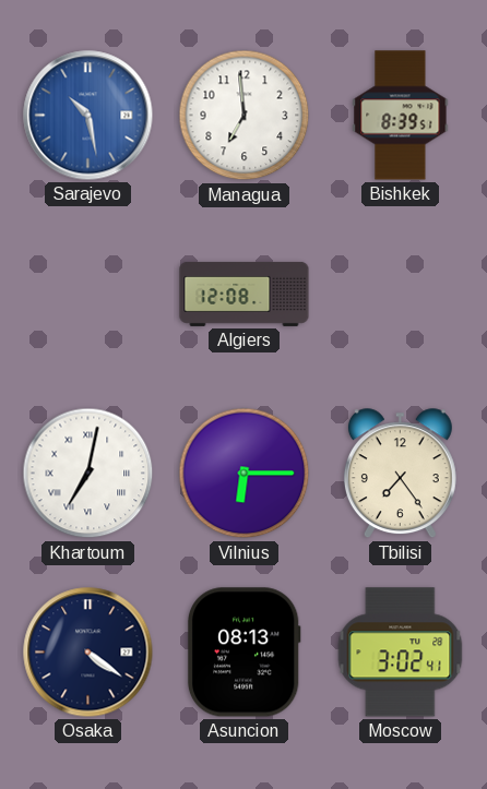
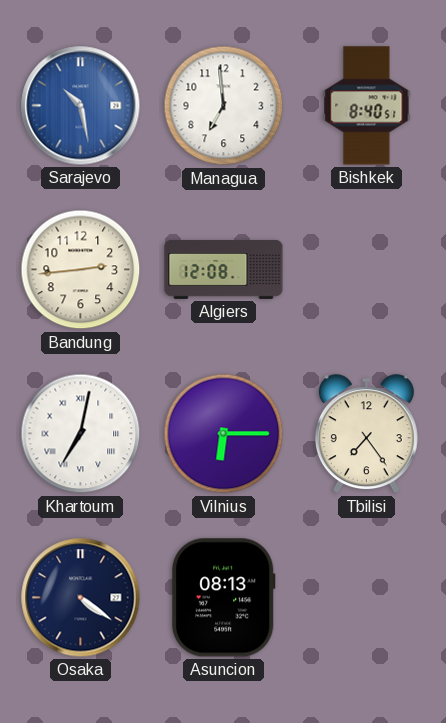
Bishkek: 8:39 -> 8:40 (367, 106)
Bandung: none -> 2:44 (81, 270)
Moscow: 3:02 -> none (401, 653)
